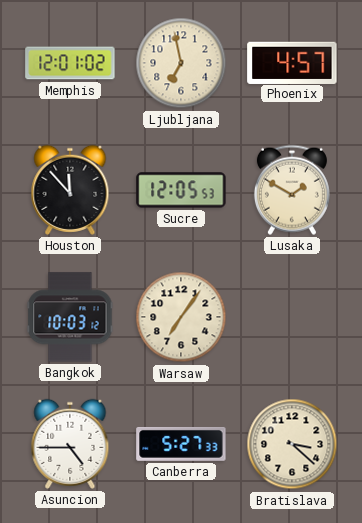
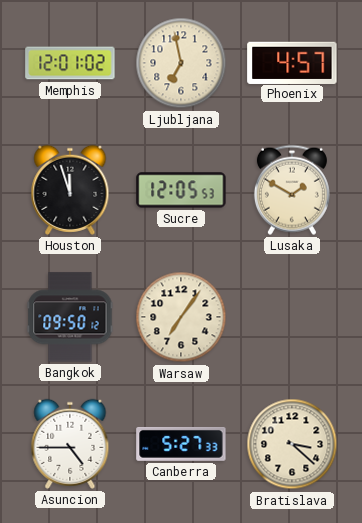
Houston: 11:53 -> 11:57 (70, 190)
Bangkok: 10:03 -> 09:50 (70, 317)
